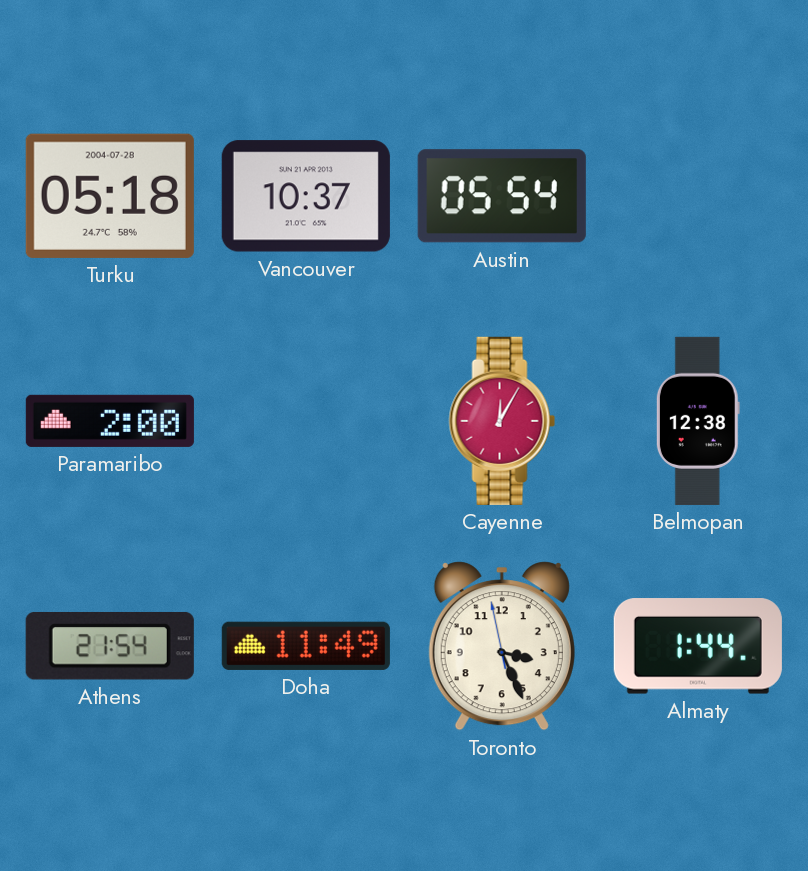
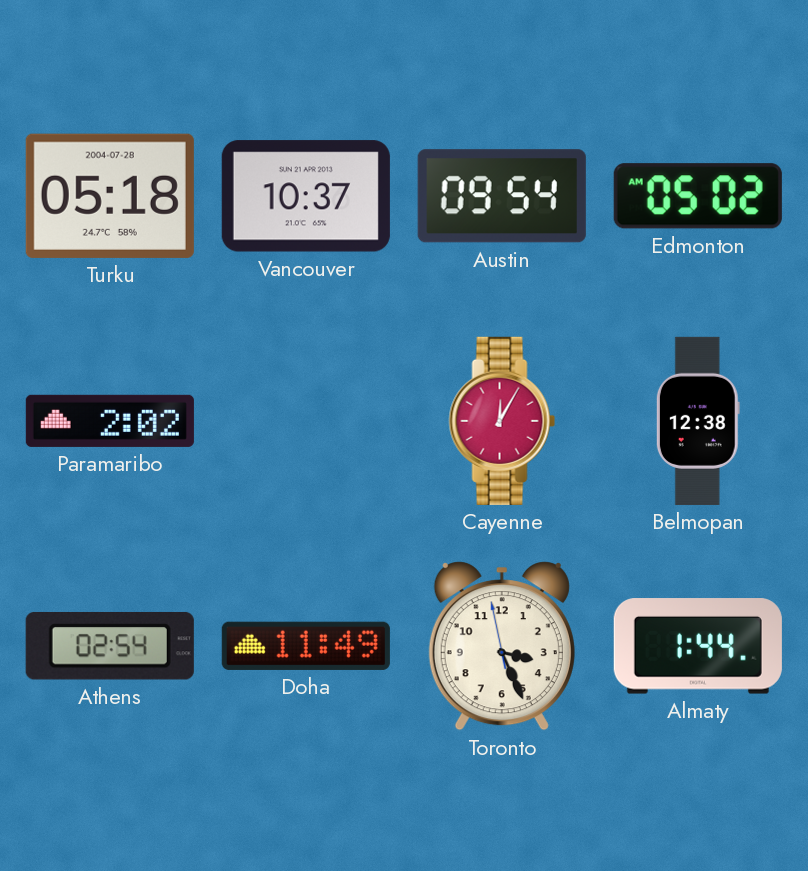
Austin: 05:54 -> 09:54 (502, 196)
Edmonton: none -> 05:02 (698, 196)
Paramaribo: 2:00 -> 2:02 (110, 421)
Athens: 21:54 -> 02:54 (110, 646)
